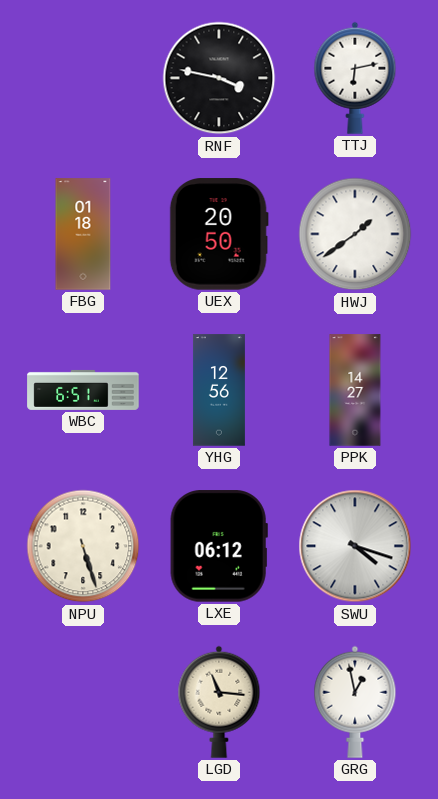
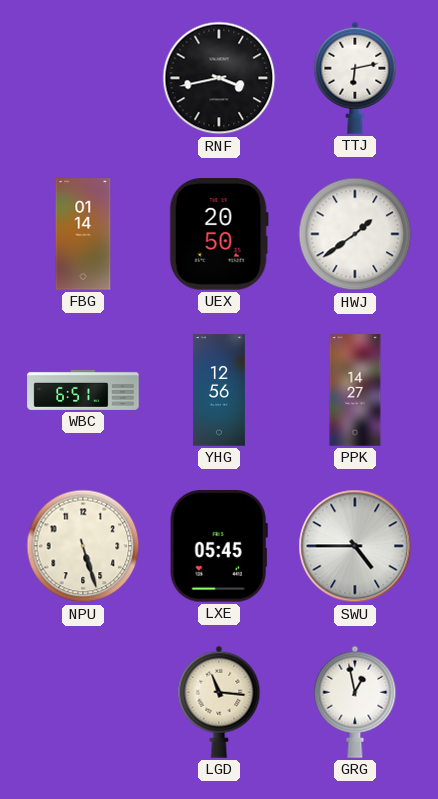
RNF: 3:47 -> 3:43 (219, 78)
FBG: 01:18 -> 01:14 (83, 234)
LXE: 06:12 -> 05:45 (219, 546)
SWU: 4:18 -> 4:45 (355, 546)
